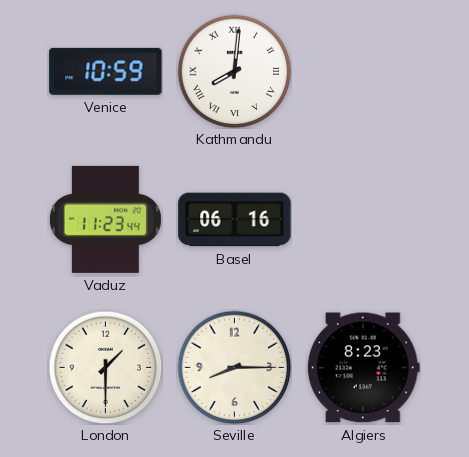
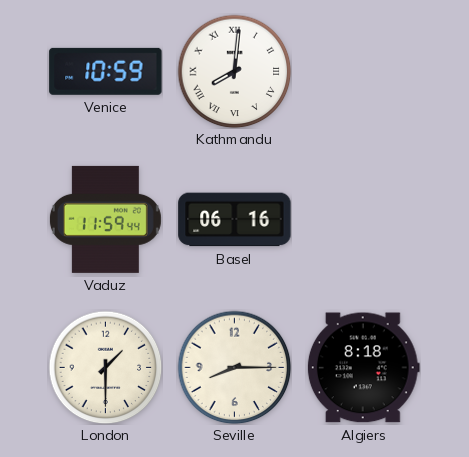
Vaduz: 11:23 -> 11:59 (105, 219)
Algiers: 8:23 -> 8:18 (363, 368)
